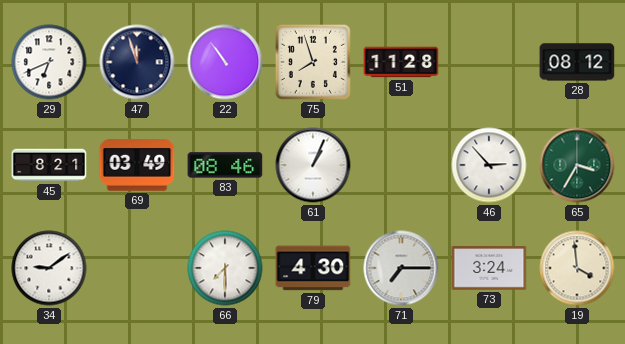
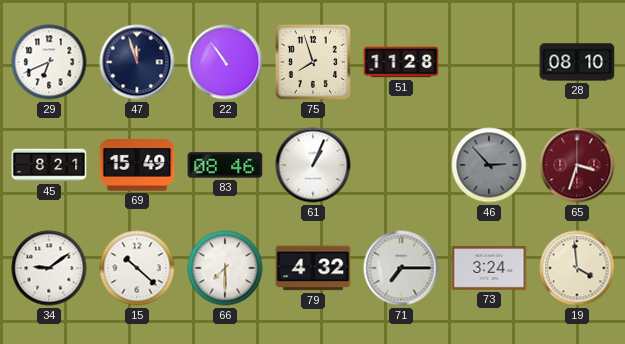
28: 08:12 -> 08:10 (577, 62)
69: 03:49 -> 15:49 (137, 166)
46 dial: white -> grey (489, 165)
65: 3:35 -> 3:33 (577, 165)
65 dial: green -> burgundy (577, 165)
15: none -> 10:22 (137, 268)
79: 4:30 -> 4:32 (313, 268)
